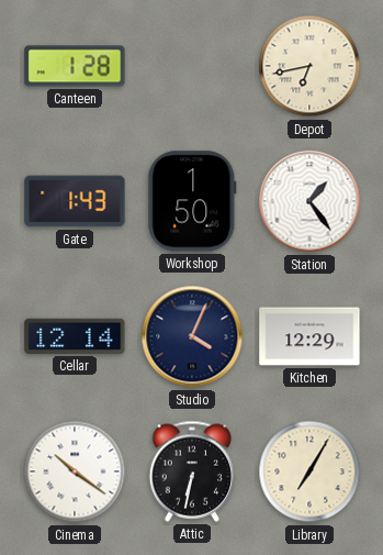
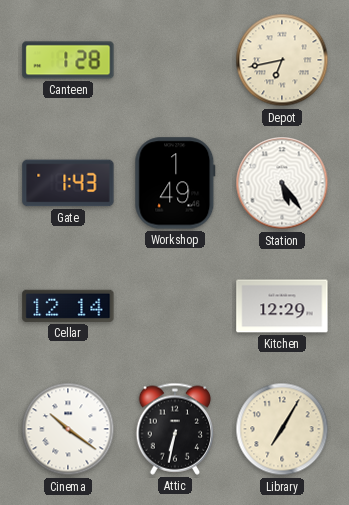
Workshop: 1:50 -> 1:49 (175, 183)
Station: 1:24 -> 5:24 (282, 183)
Studio: 4:04 -> none (192, 336)
